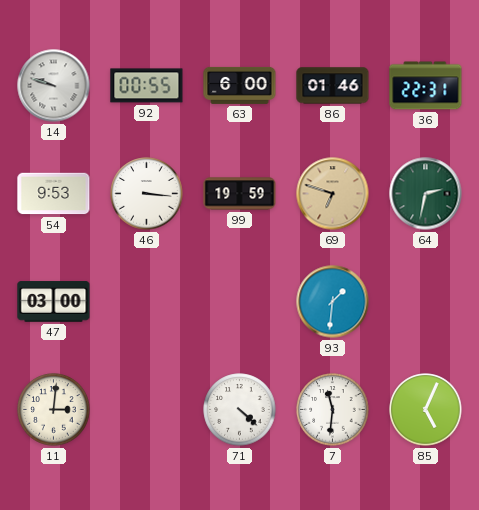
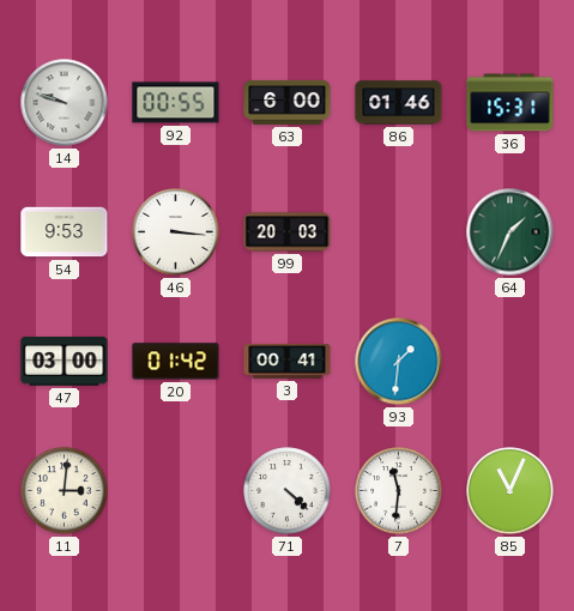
36: 22:31 -> 15:31 (510, 103)
99: 19:59 -> 20:03 (288, 232)
69: 6:48 -> none (333, 194)
64: 2:32 -> 1:34 (510, 232)
20: none -> 01:42 (176, 362)
3: none -> 00:41 (288, 362)
85: 5:04 -> 11:04 (510, 491)
